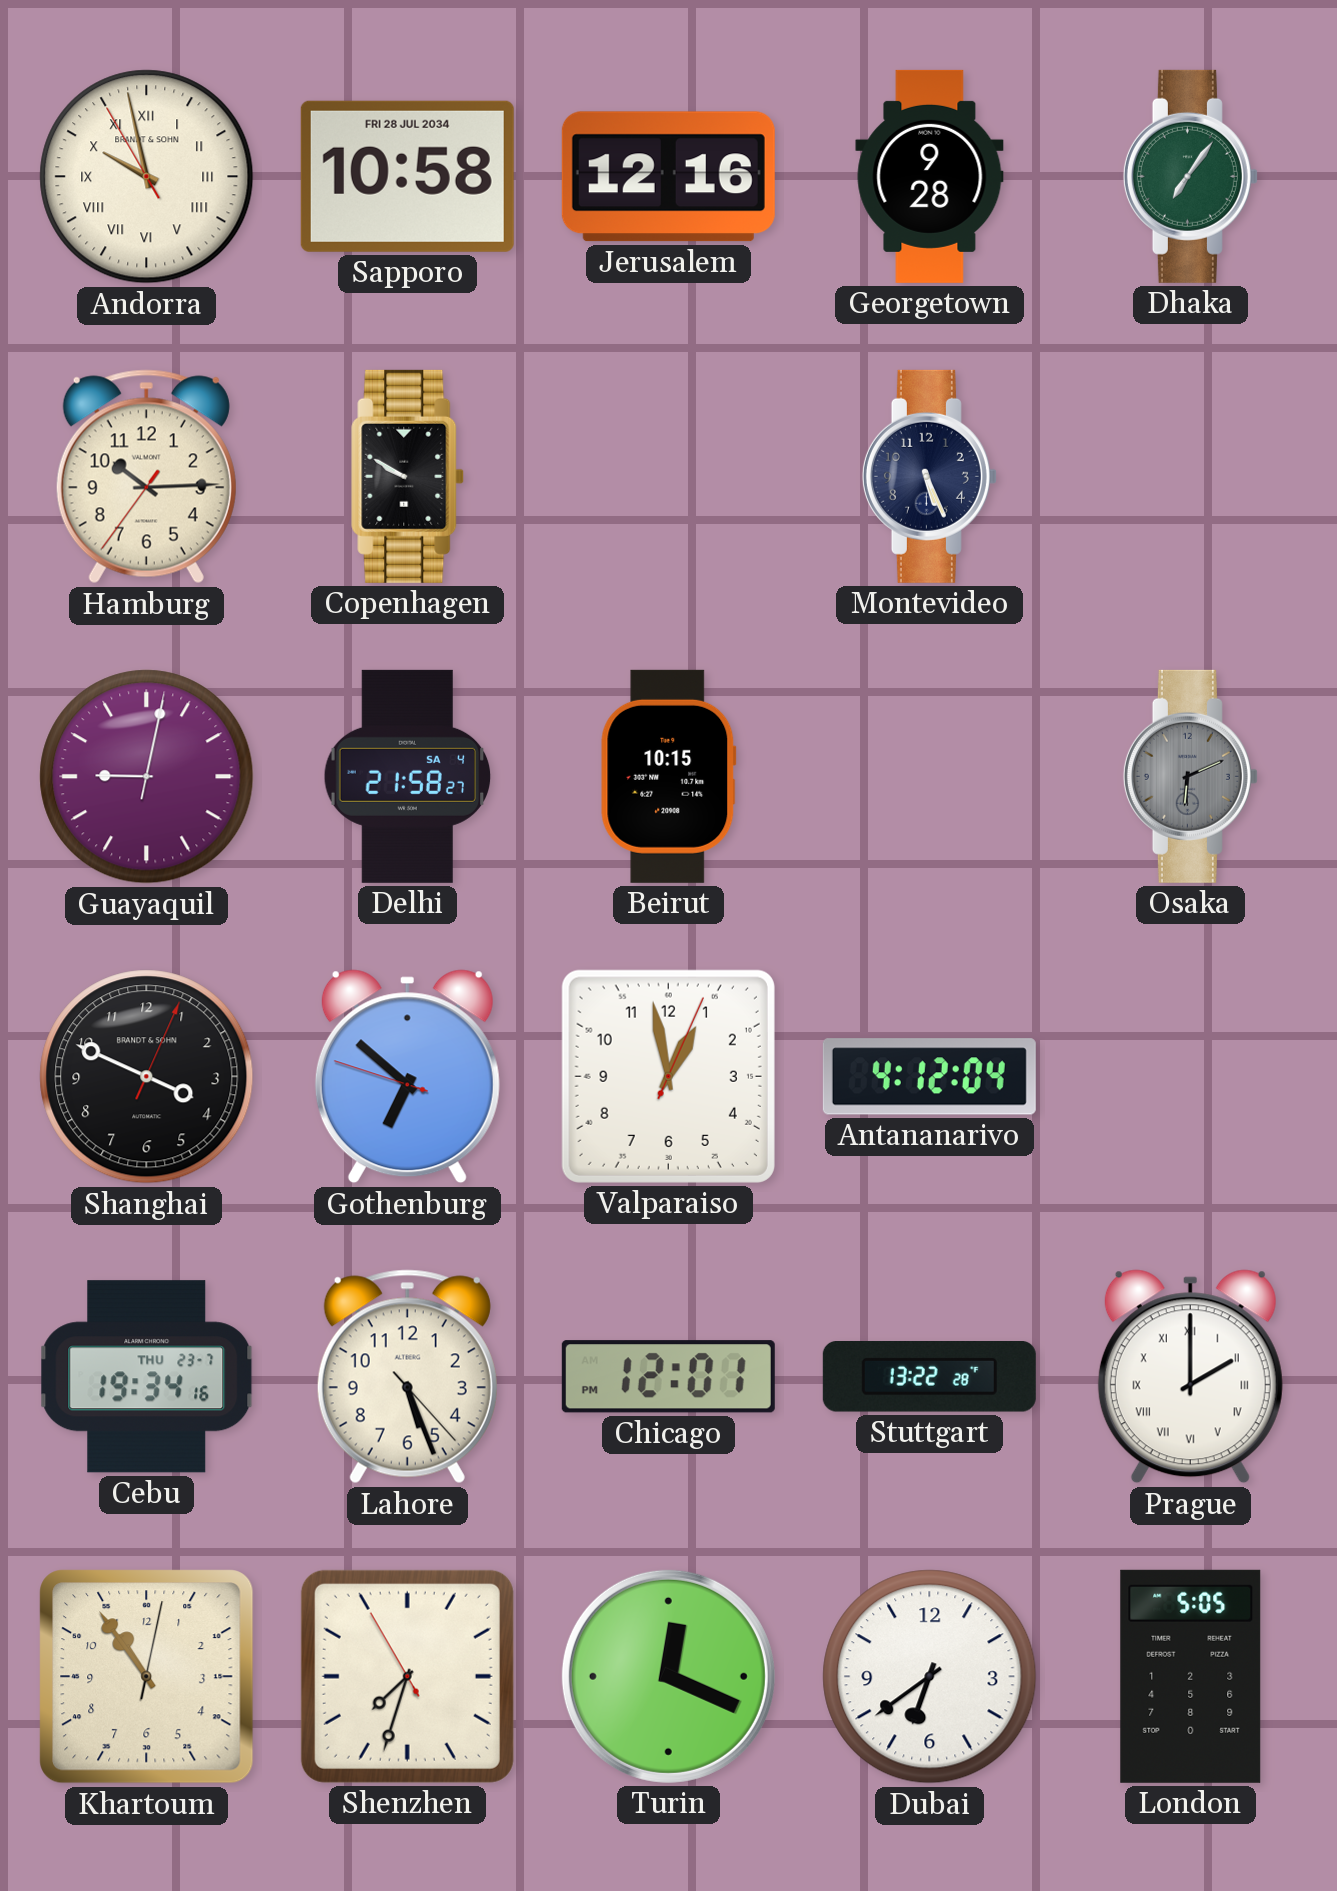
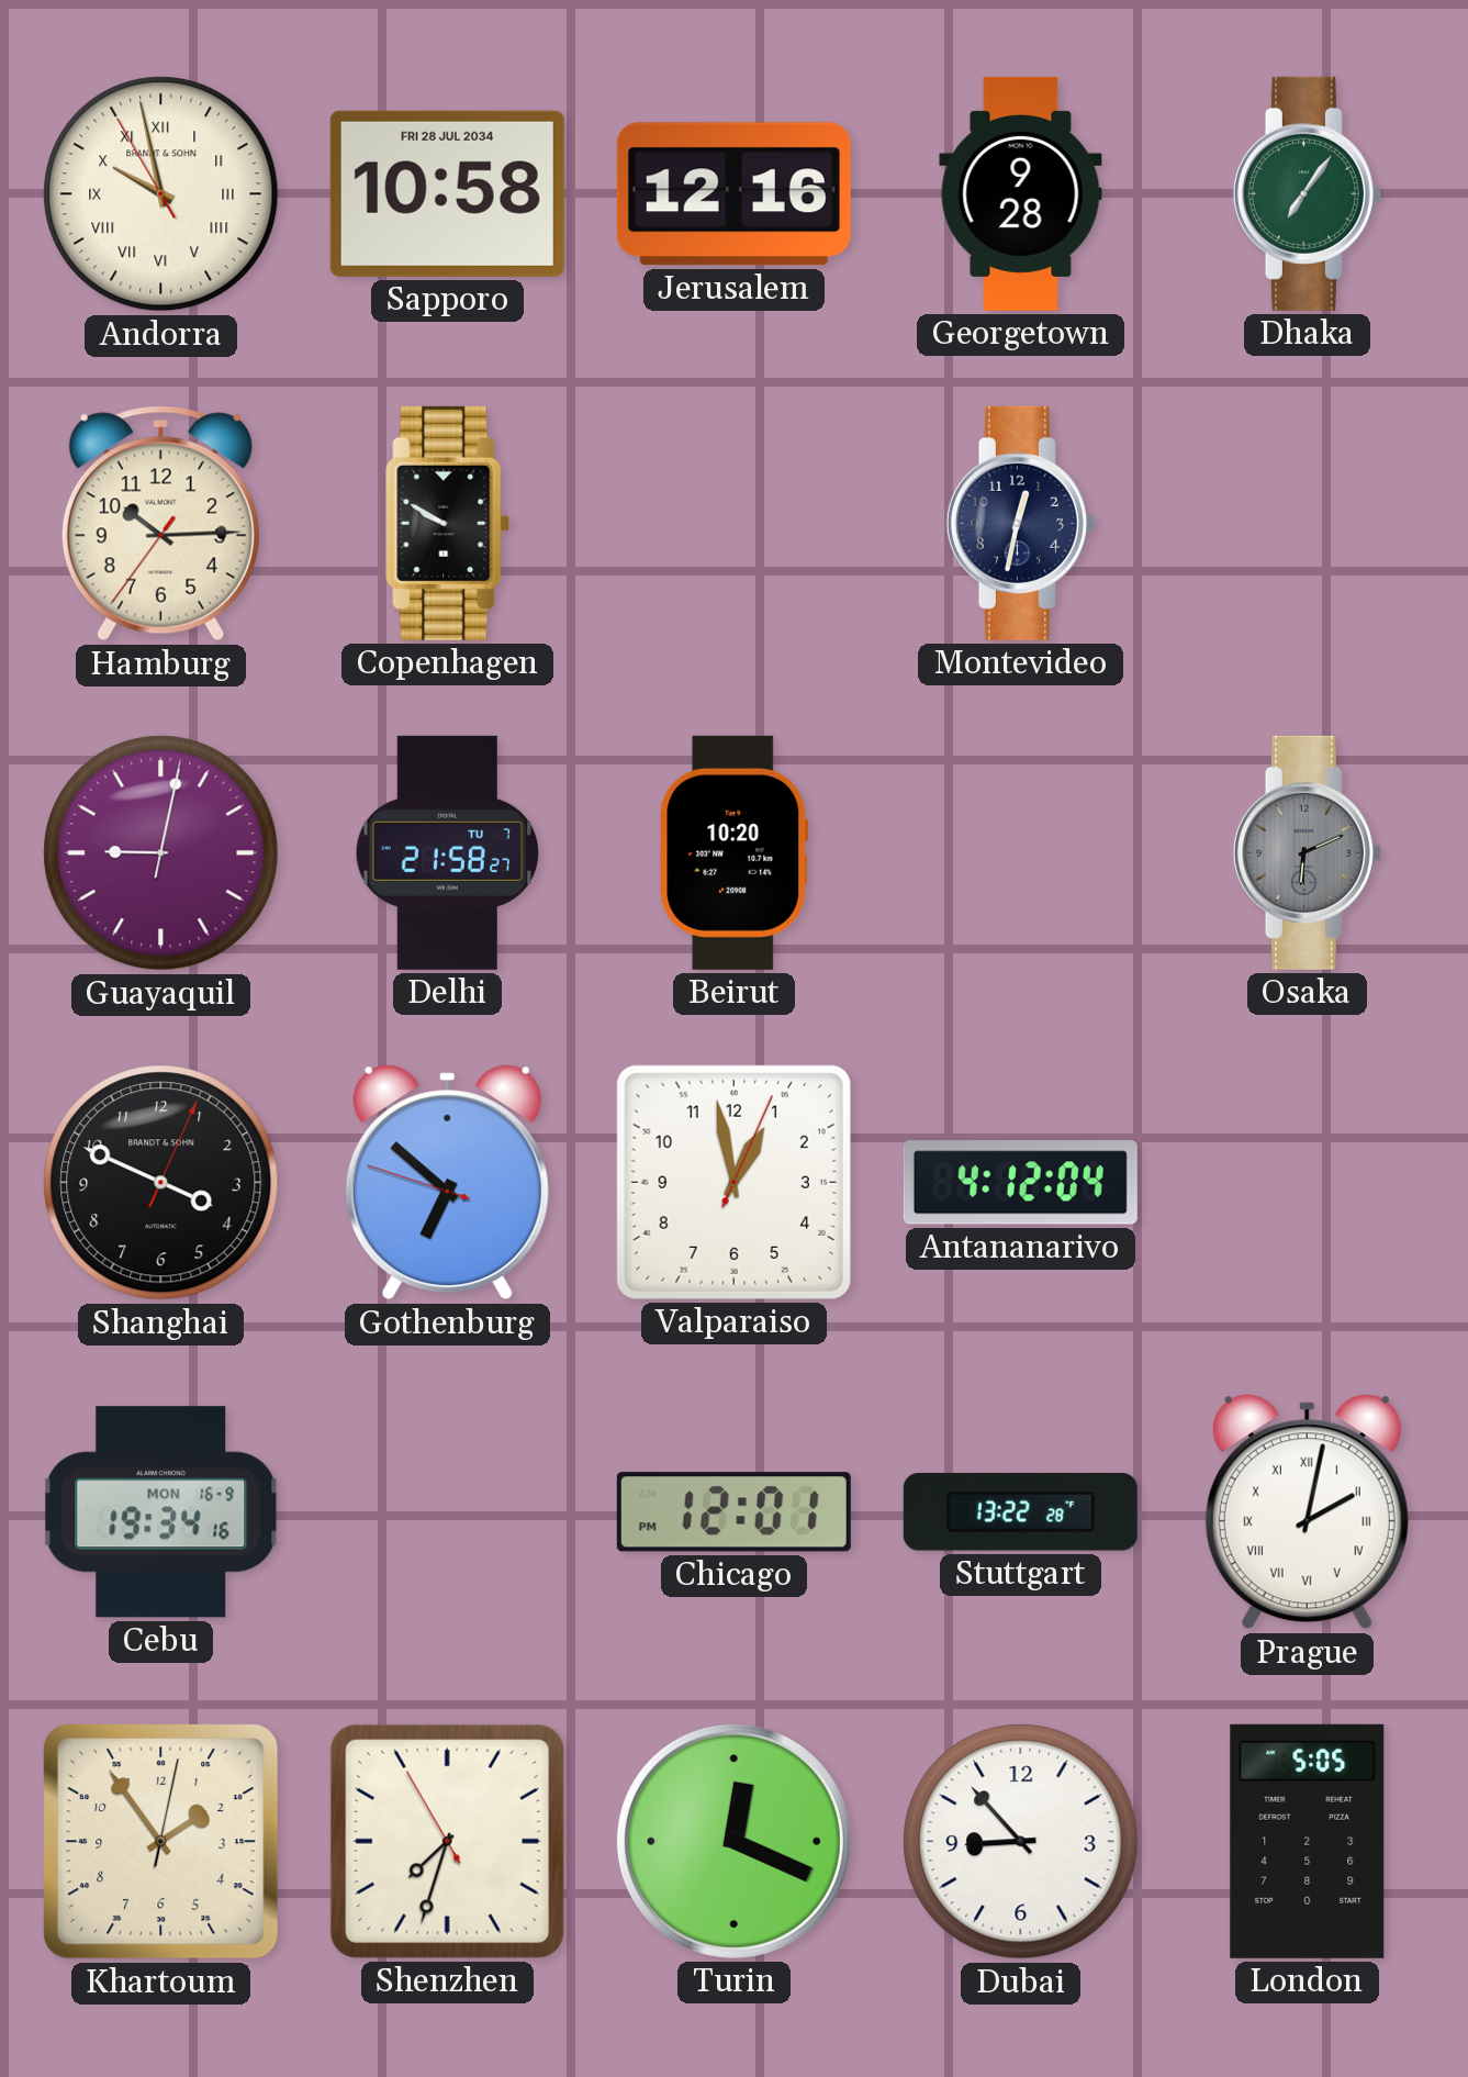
Montevideo: 5:26 -> 12:32 (1020, 523)
Delhi date: SA 4 -> TU 7 (448, 852)
Beirut: 10:15 -> 10:20 (735, 852)
Cebu date: THU 23-7 -> MON 16-9 (161, 1512)
Lahore: 5:26 -> none (407, 1377)
Prague: 2:00 -> 2:02 (1307, 1512)
Khartoum: 10:54 -> 1:54 (161, 1842)
Dubai: 6:39 -> 8:53 (1021, 1842)
